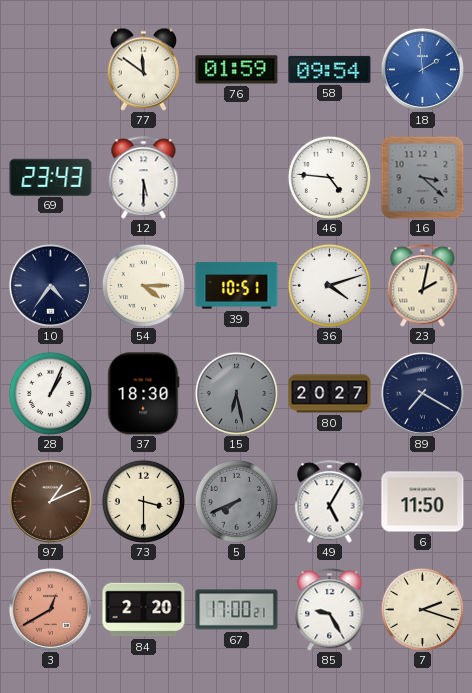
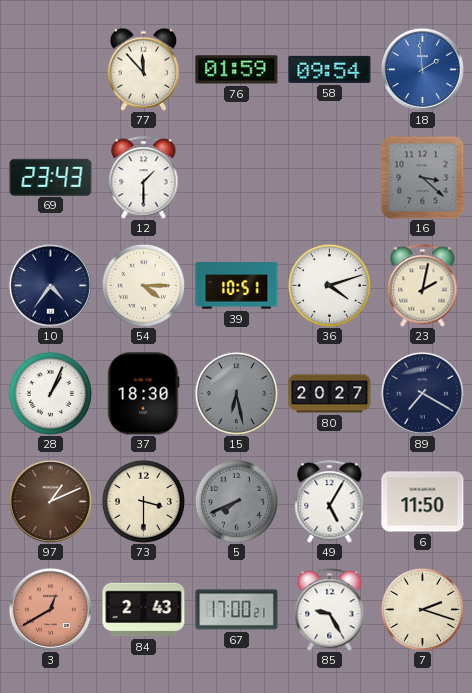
77: 11:51 -> 11:53 (144, 69)
12: 5:30 -> 1:30 (144, 178)
46: 4:46 -> none (329, 177)
84: 2:20 -> 2:43 (144, 610)
